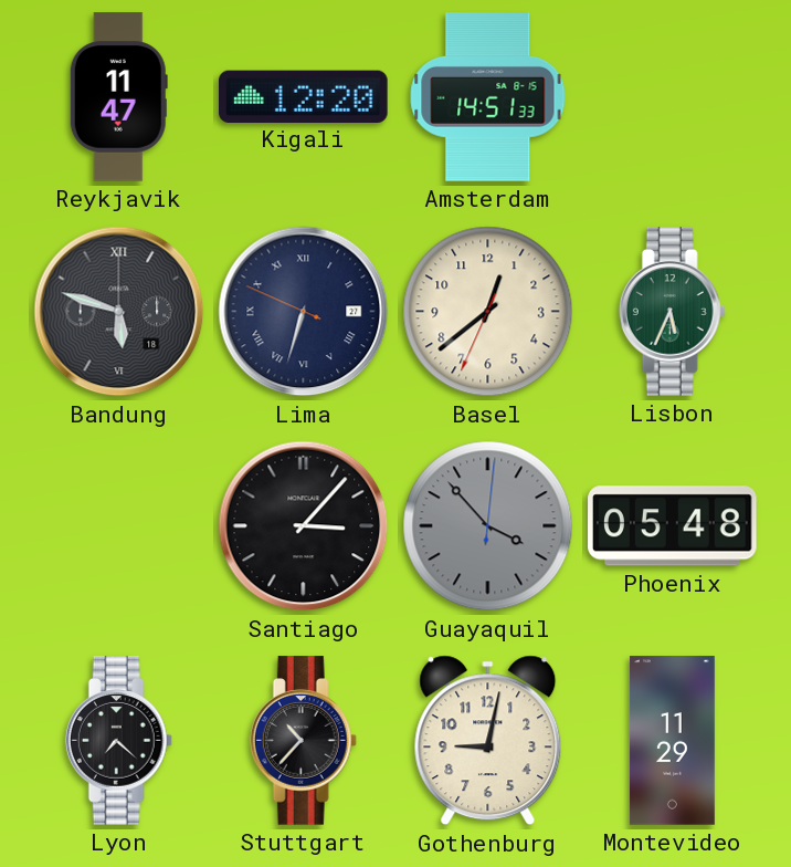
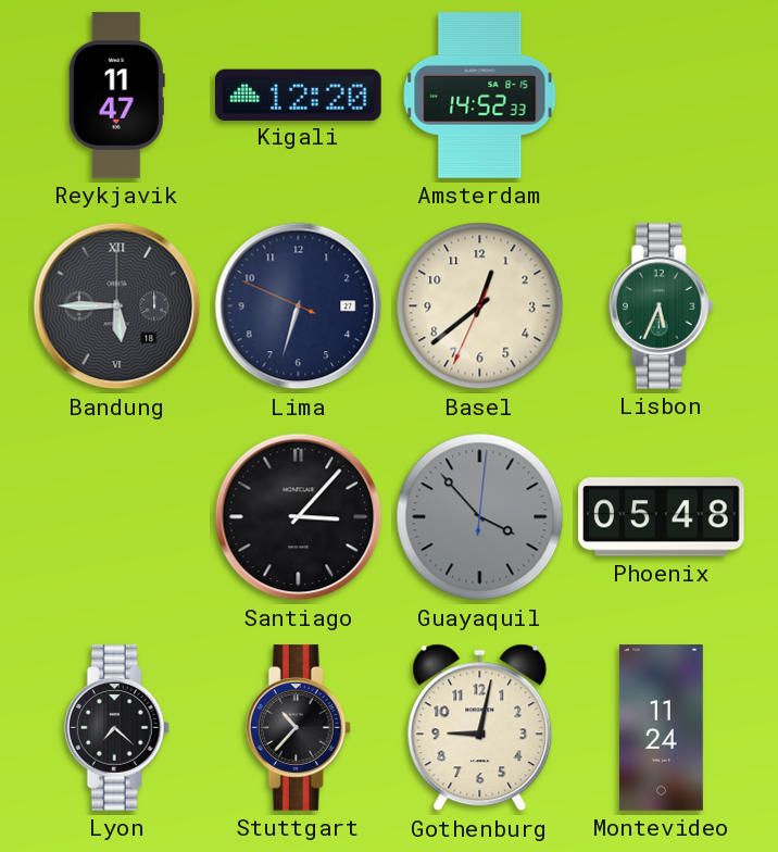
Amsterdam: 14:51 -> 14:52 (480, 96)
Bandung: 5:48 -> 5:45 (117, 306)
Lima numerals: Roman -> Arabic (299, 306)
Montevideo: 11:29 -> 11:24 (661, 728)
